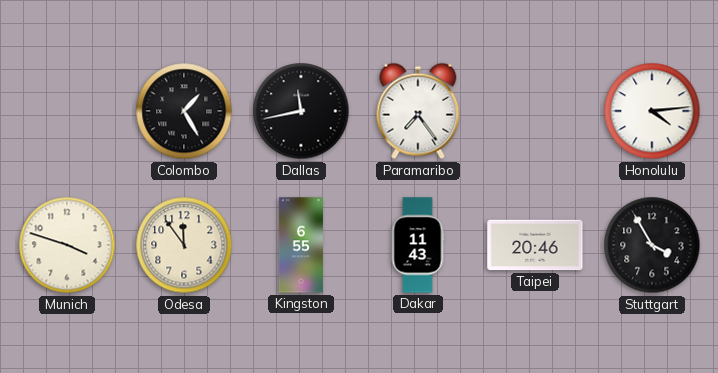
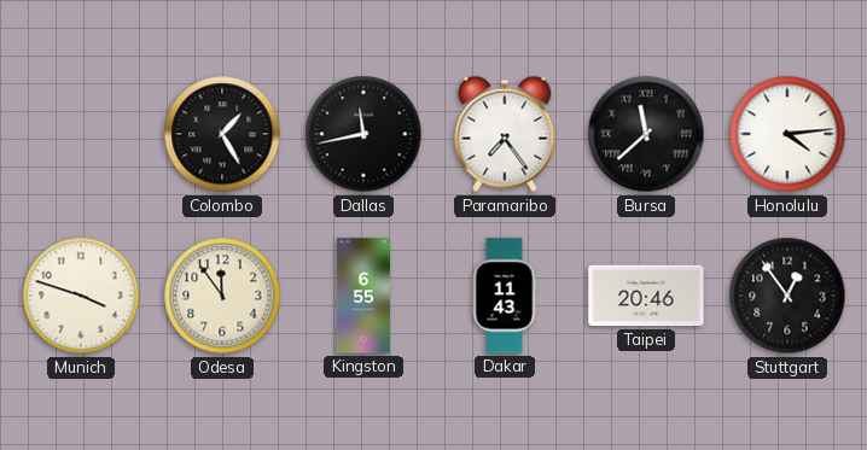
Bursa: none -> 11:38 (646, 134)
Stuttgart: 3:55 -> 12:54 (787, 296)
